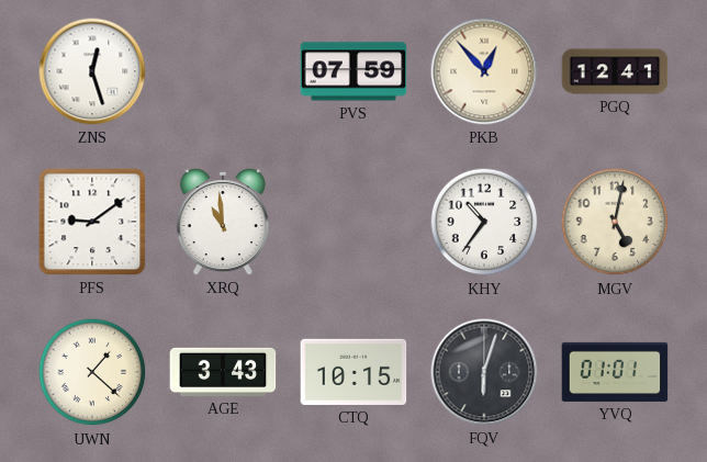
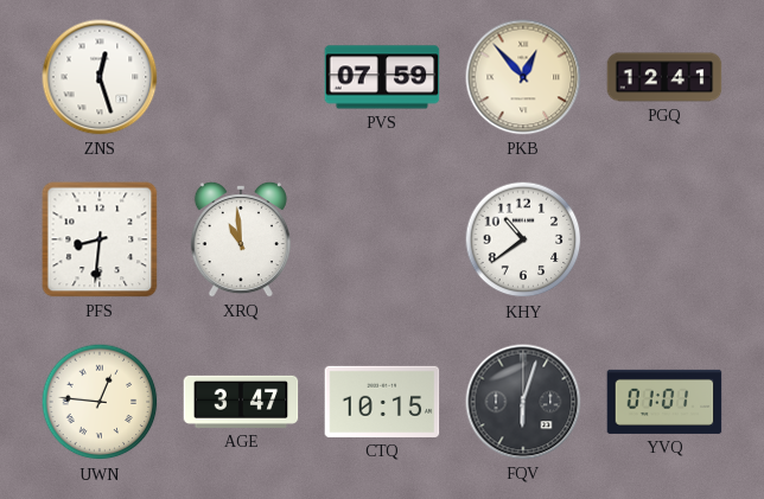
PFS: 9:09 -> 8:31 (100, 239)
KHY: 10:36 -> 10:39 (523, 239)
MGV: 5:02 -> none (615, 222)
UWN: 1:22 -> 12:46 (100, 402)
AGE: 3:43 -> 3:47 (241, 402)
